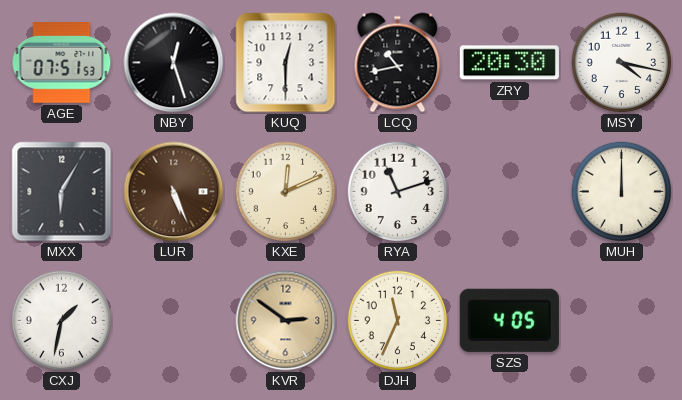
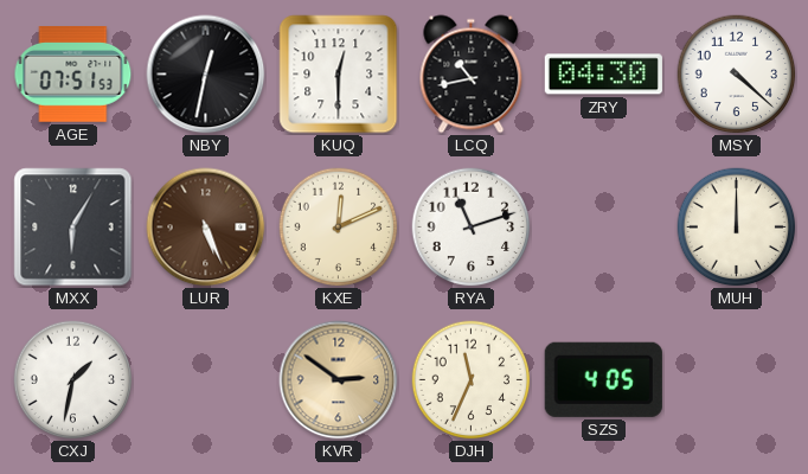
NBY: 12:27 -> 12:32 (206, 75)
ZRY: 20:30 -> 04:30 (603, 75)
MSY: 4:17 -> 4:22 (737, 75)
